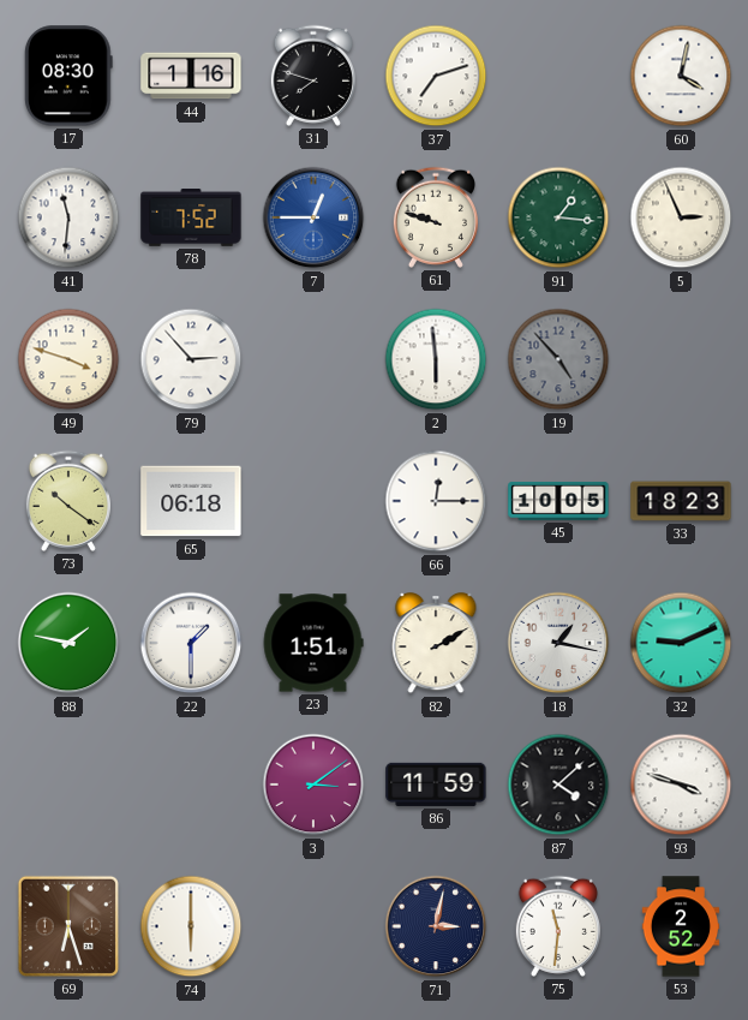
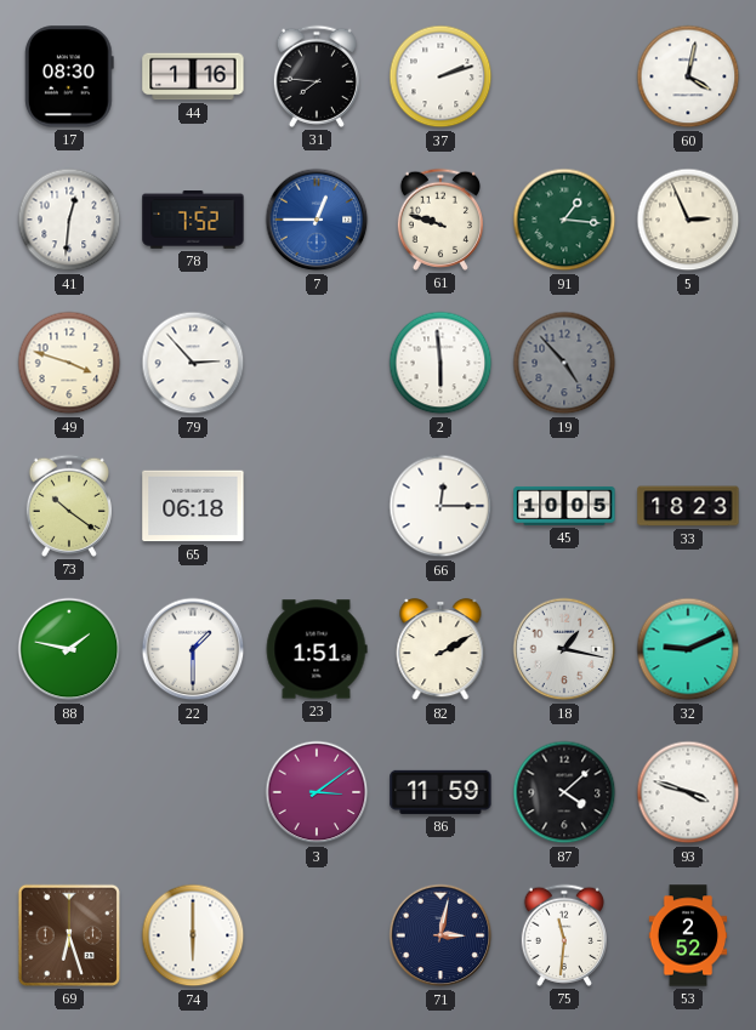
31: 7:48 -> 7:46 (317, 76)
37: 7:12 -> 2:12 (440, 76)
41: 11:31 -> 12:31 (69, 220)
